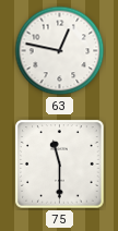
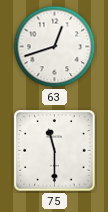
63: 12:47 -> 12:42 (55, 47)
